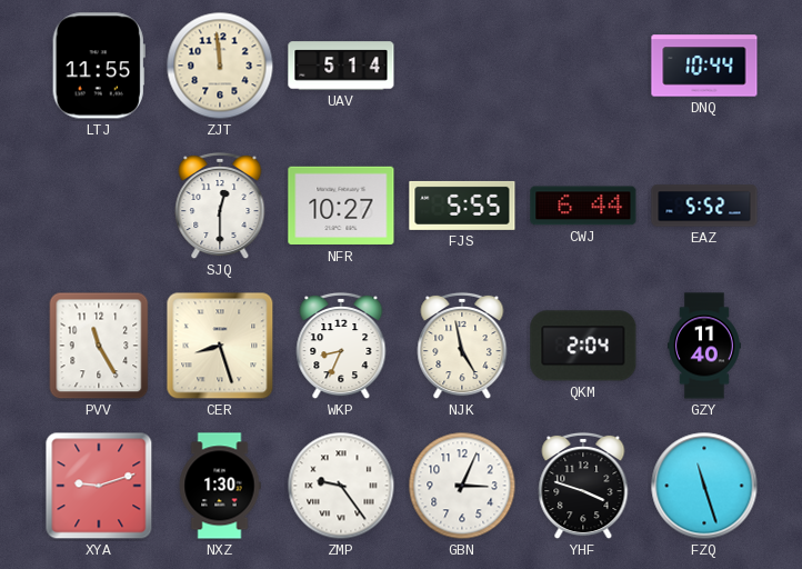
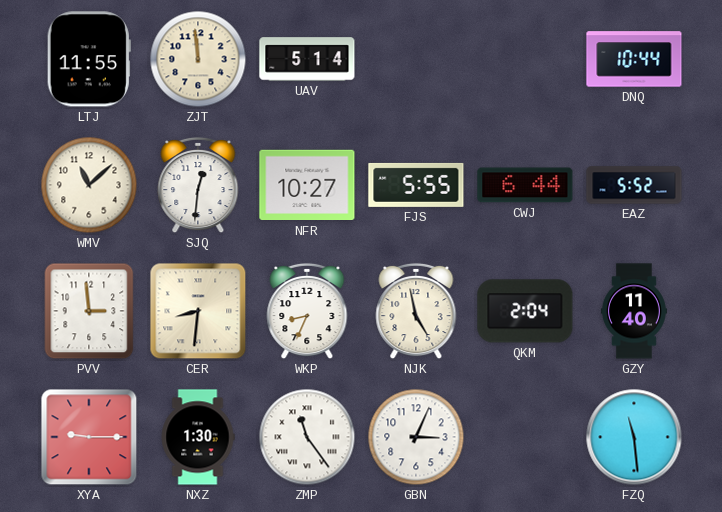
WMV: none -> 11:08 (89, 185)
SJQ: 12:30 -> 12:31 (198, 185)
PVV: 11:25 -> 2:59 (89, 311)
CER: 8:27 -> 8:31 (198, 311)
XYA: 9:12 -> 9:15 (89, 437)
ZMP: 9:24 -> 11:24 (307, 437)
YHF: 3:48 -> none (583, 486)
FZQ: 11:27 -> 11:29 (634, 437)
